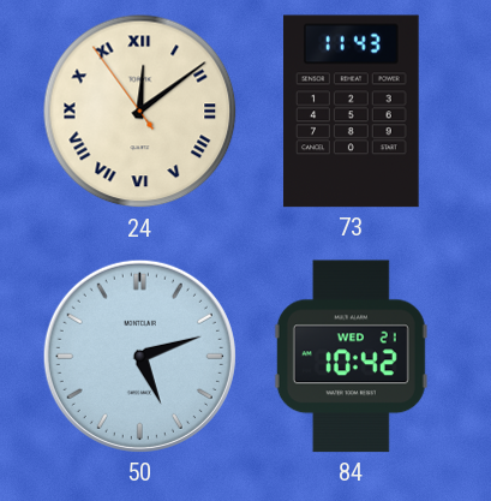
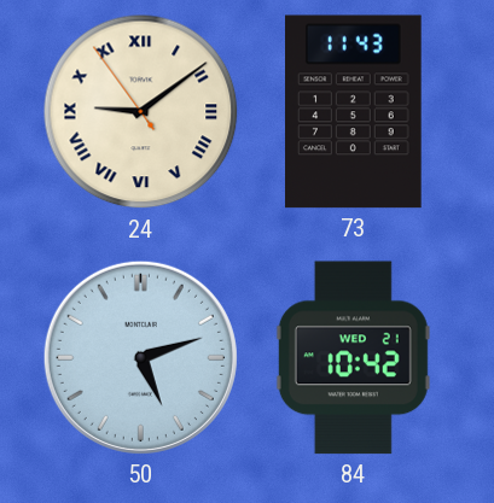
24: 12:08 -> 9:08 (141, 112)
